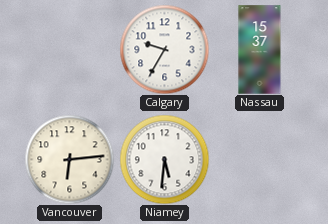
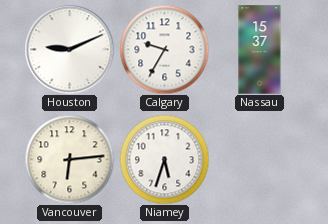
Houston: none -> 9:11 (69, 49)
Niamey: 5:31 -> 5:33 (164, 159)
